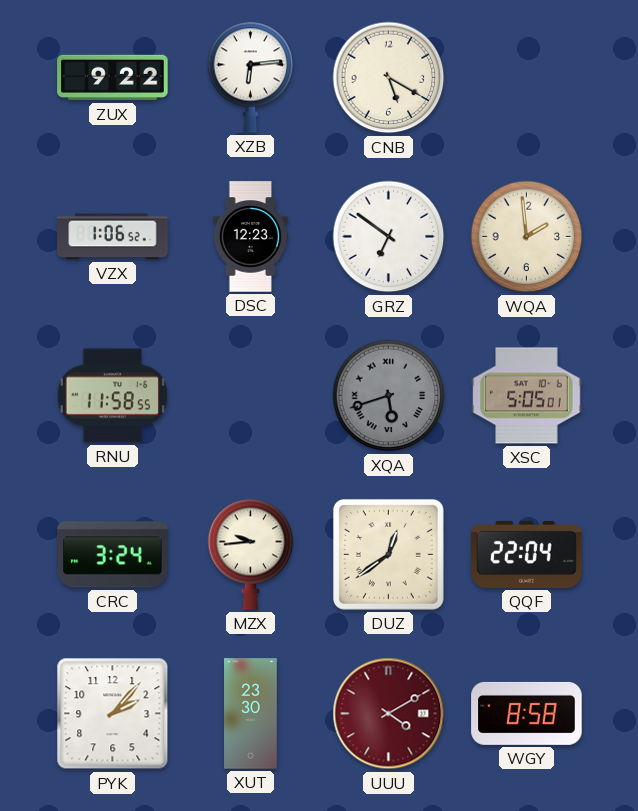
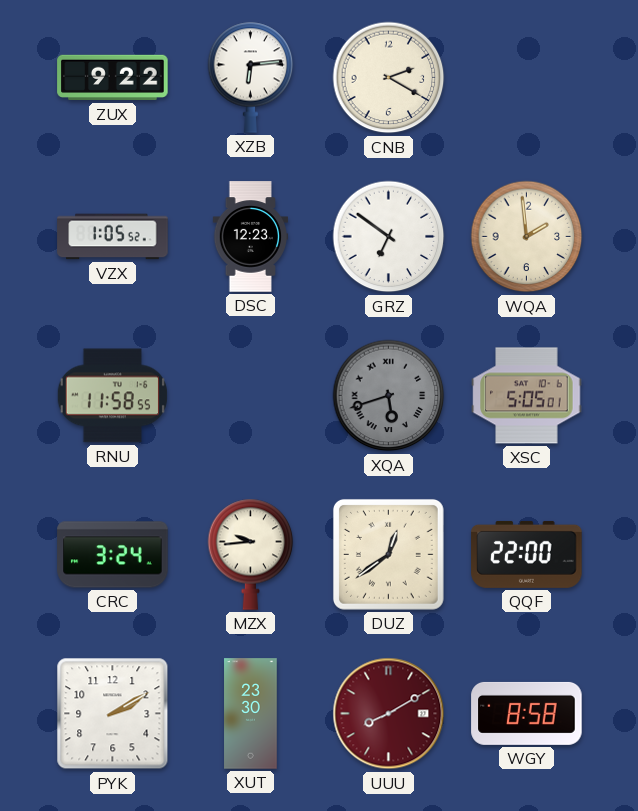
CNB: 5:20 -> 2:20 (389, 78)
VZX: 1:06 -> 1:05 (113, 237)
QQF: 22:04 -> 22:00 (527, 554)
PYK: 2:07 -> 2:10 (113, 714)
UUU: 4:10 -> 8:10 (389, 714)
